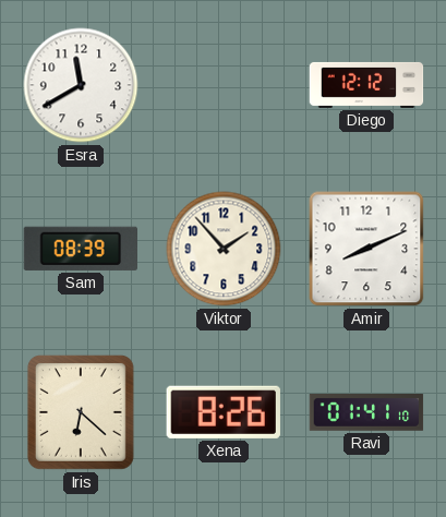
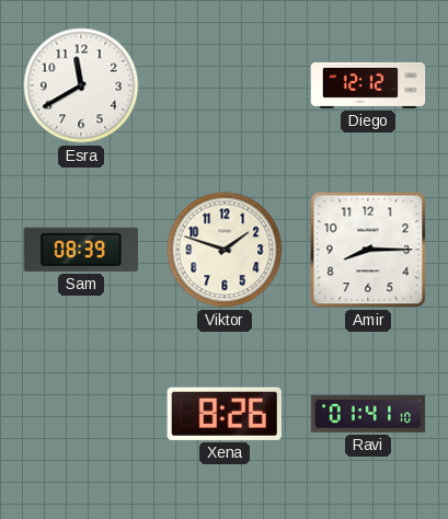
Viktor: 1:53 -> 1:48 (225, 250)
Amir: 8:11 -> 8:15 (368, 250)
Iris: 6:22 -> none (81, 412)
